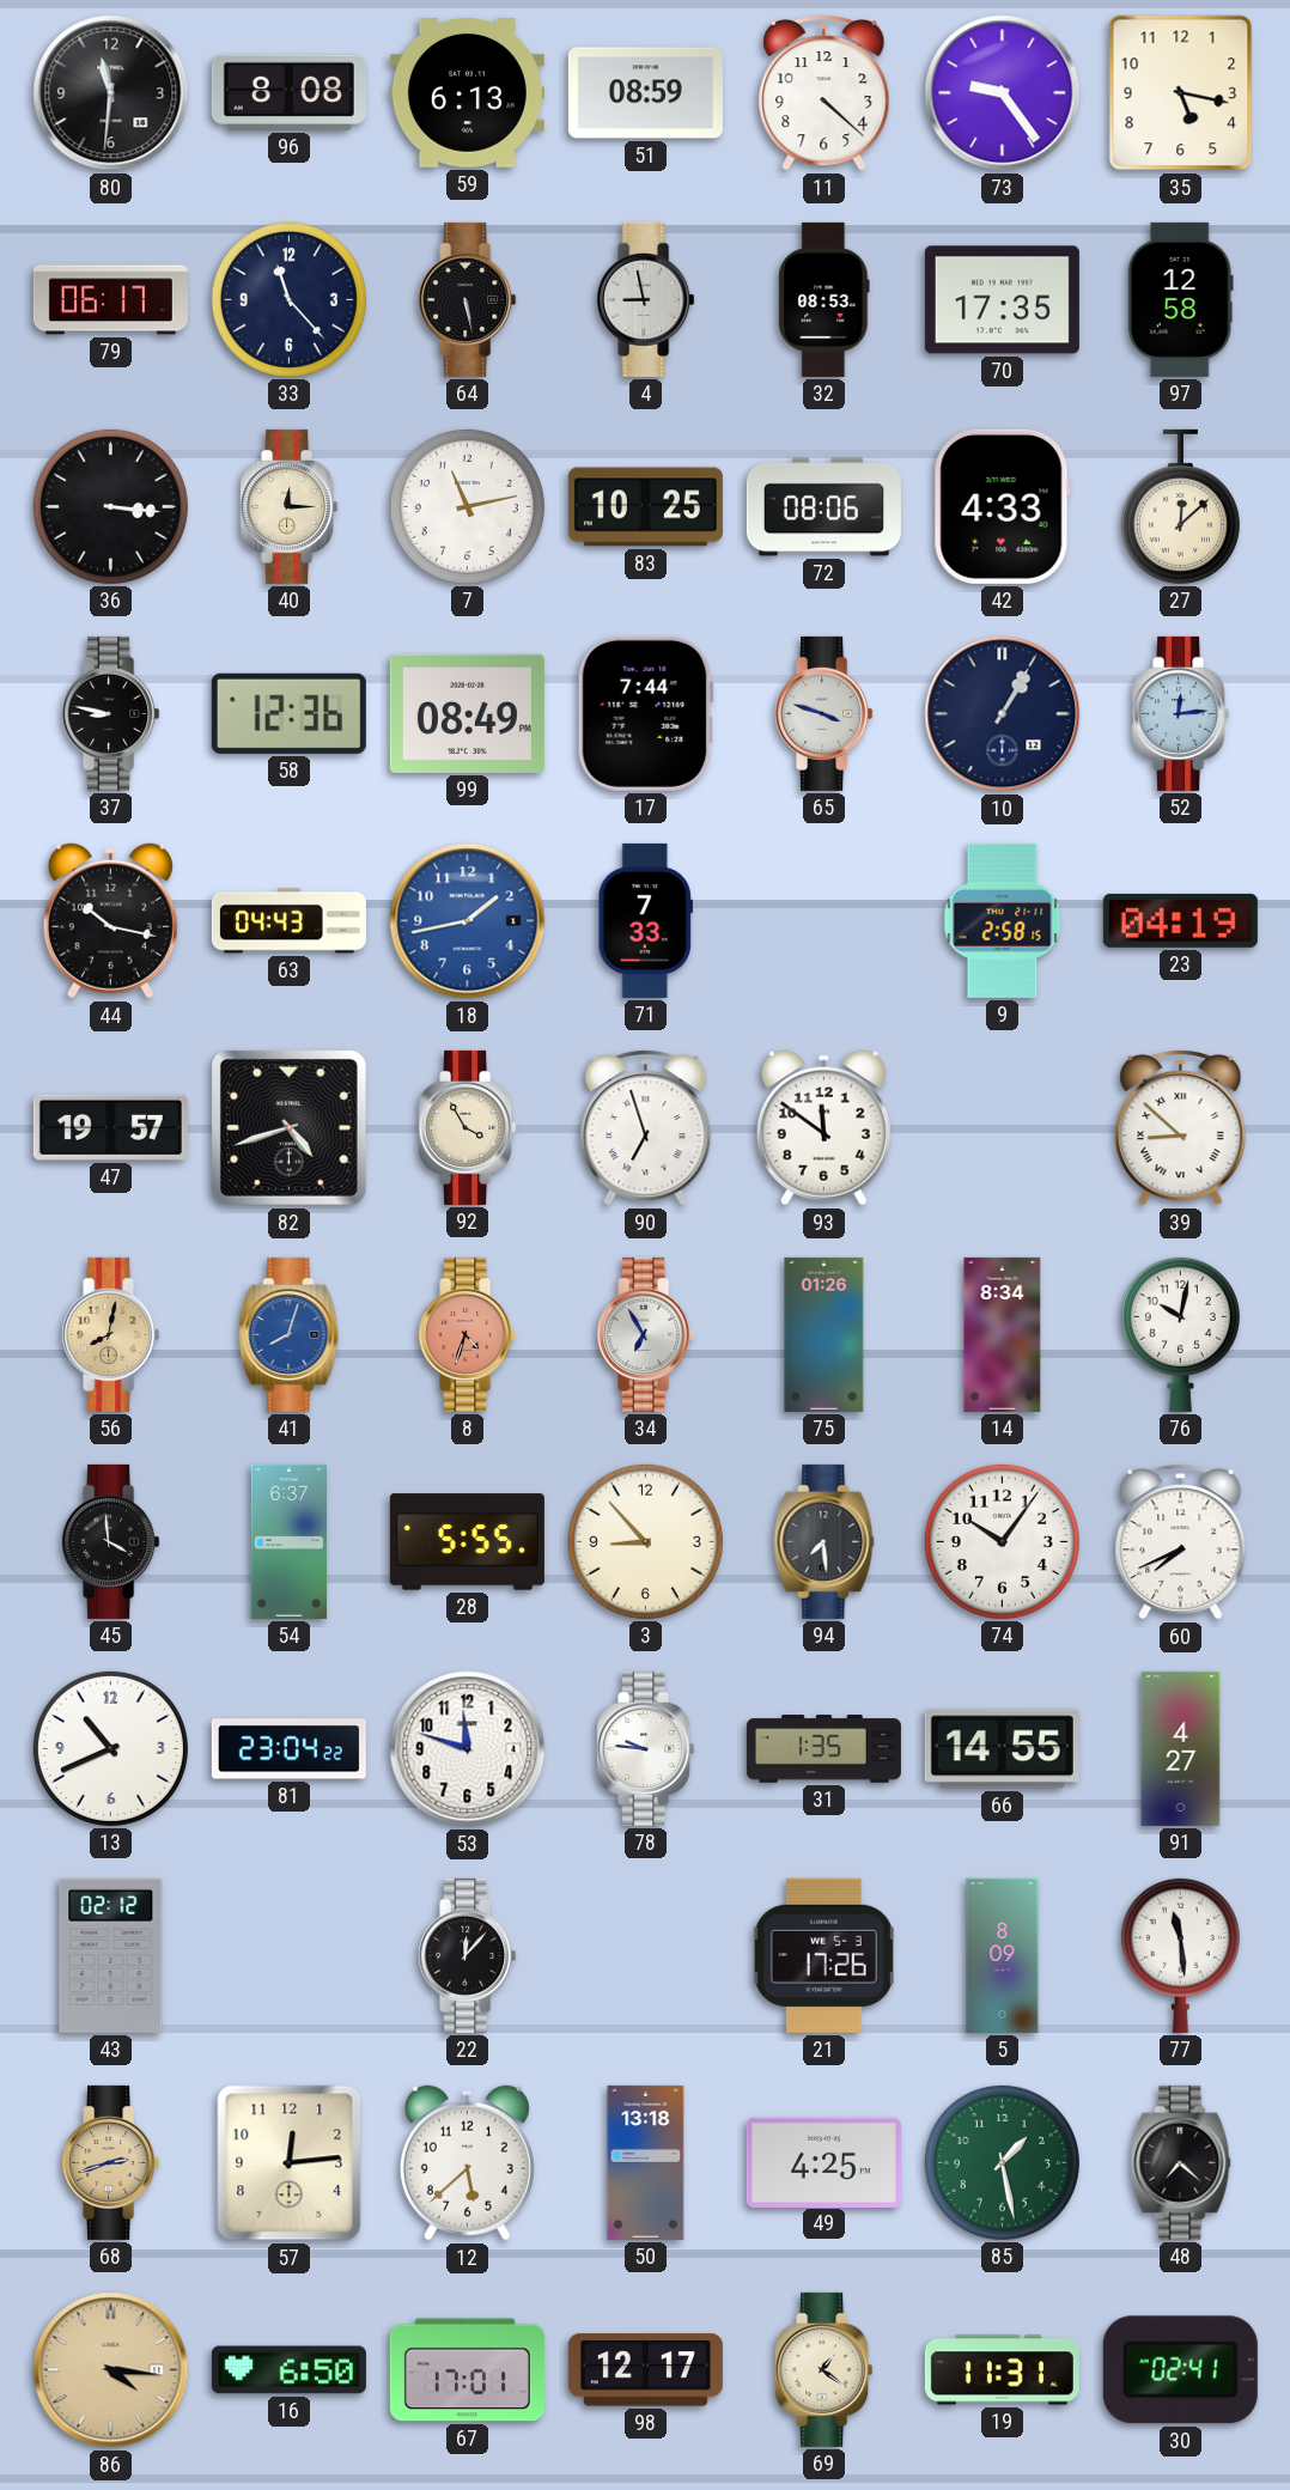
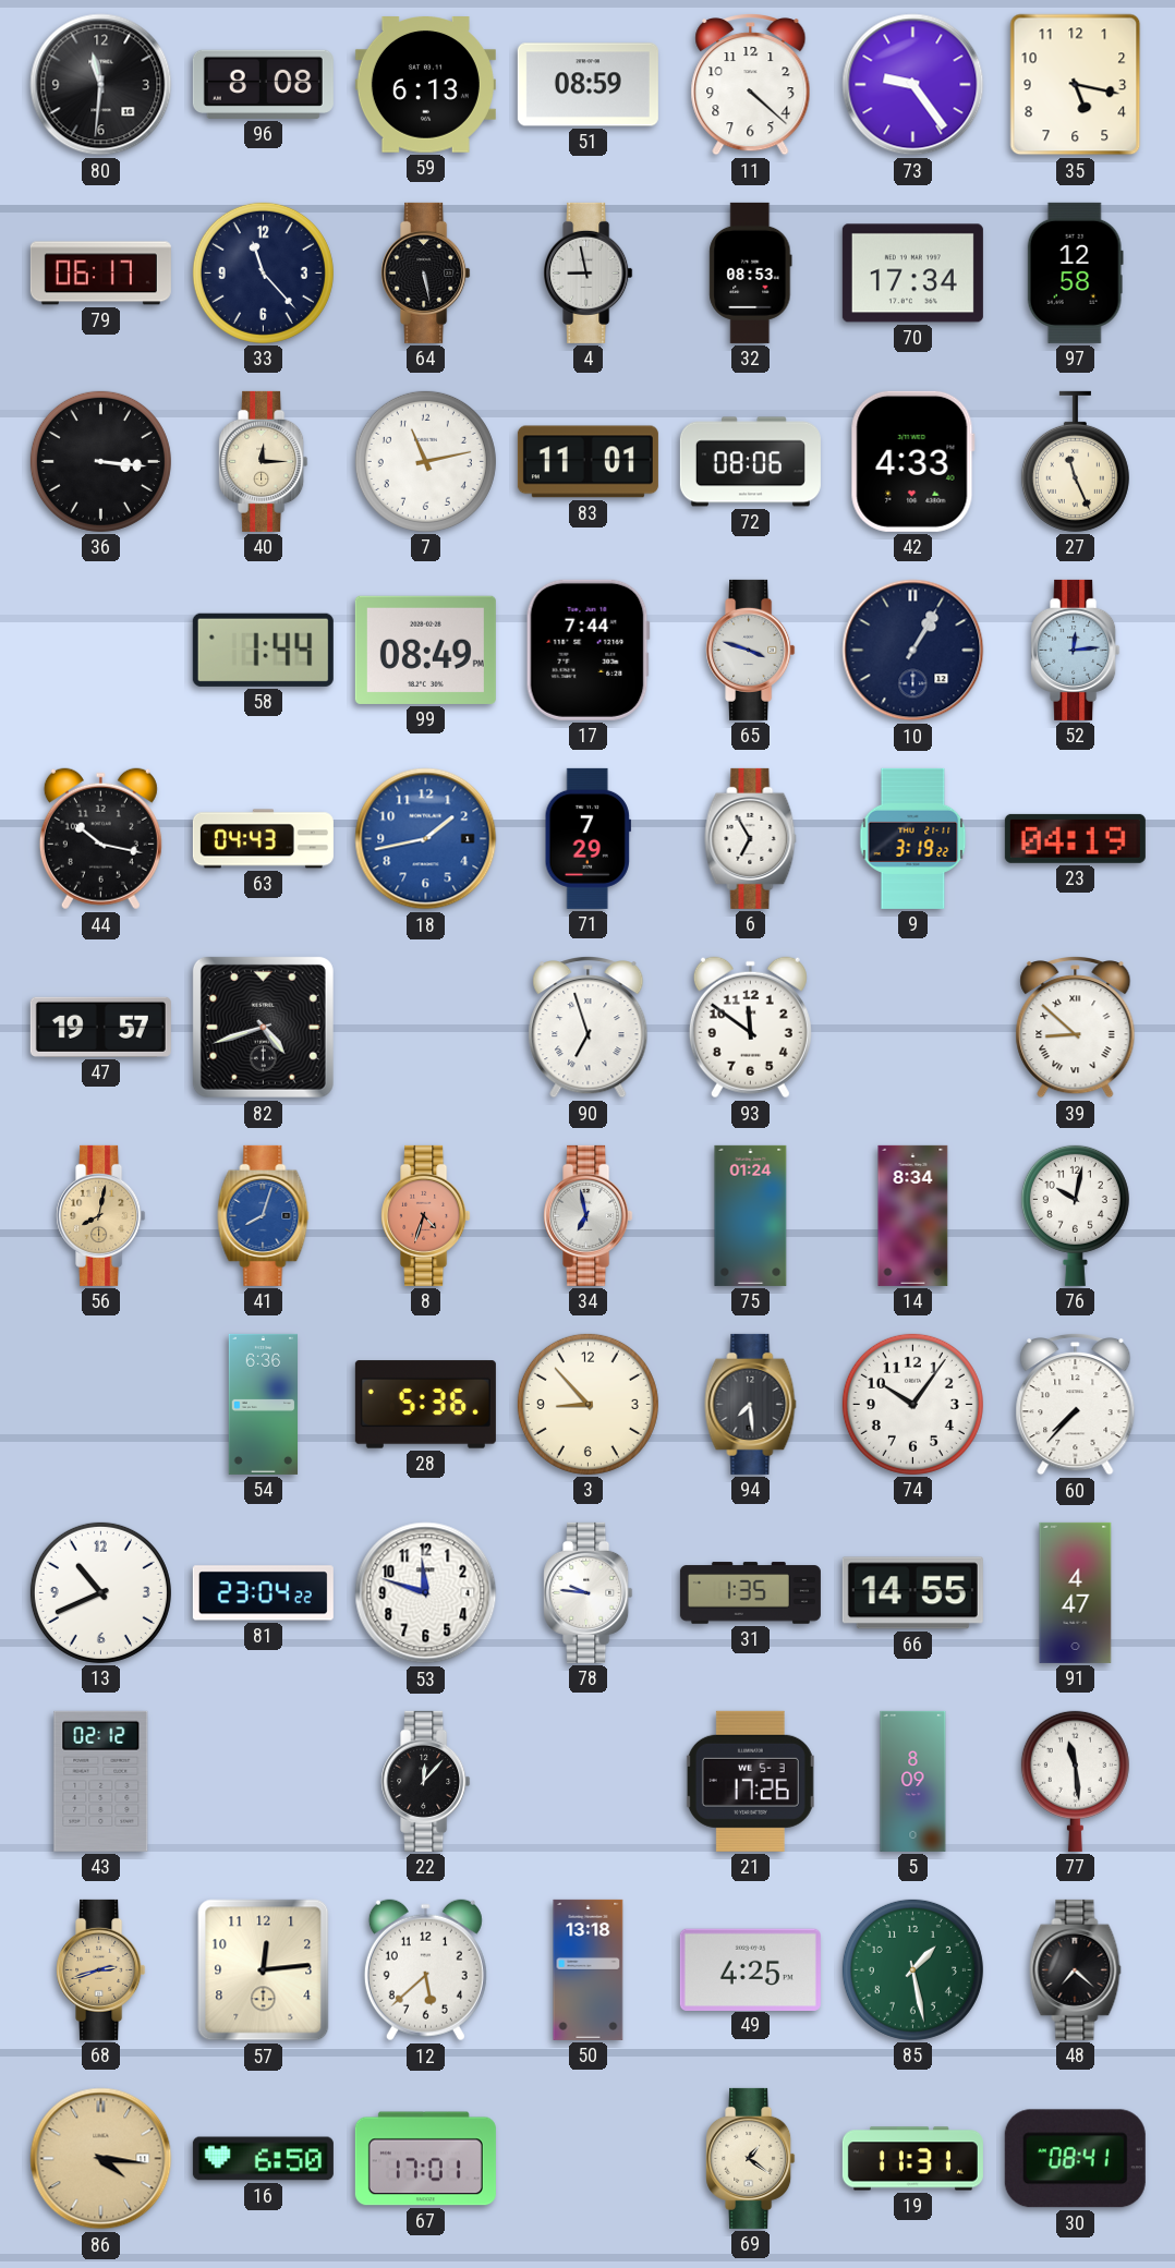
70: 17:35 -> 17:34 (912, 274)
83: 10:25 -> 11:01 (587, 462)
27: 12:08 -> 11:26 (1075, 461)
37: 8:47 -> none (111, 713)
58: 12:36 -> 1:44 (263, 650)
71: 7:33 -> 7:29 (587, 838)
6: none -> 6:55 (751, 838)
9: 2:58 -> 3:19 (913, 838)
92: 3:55 -> none (468, 1127)
34: 6:55 -> 6:58 (589, 1215)
75: 01:26 -> 01:24 (751, 1215)
45: 3:59 -> none (111, 1541)
54: 6:37 -> 6:36 (264, 1404)
28: 5:55 -> 5:36 (425, 1405)
60: 7:41 -> 7:37 (1076, 1405)
91: 4:27 -> 4:47 (1076, 1592)
98: 12:17 -> none (645, 2370)
30: 02:41 -> 08:41 (1075, 2159)
